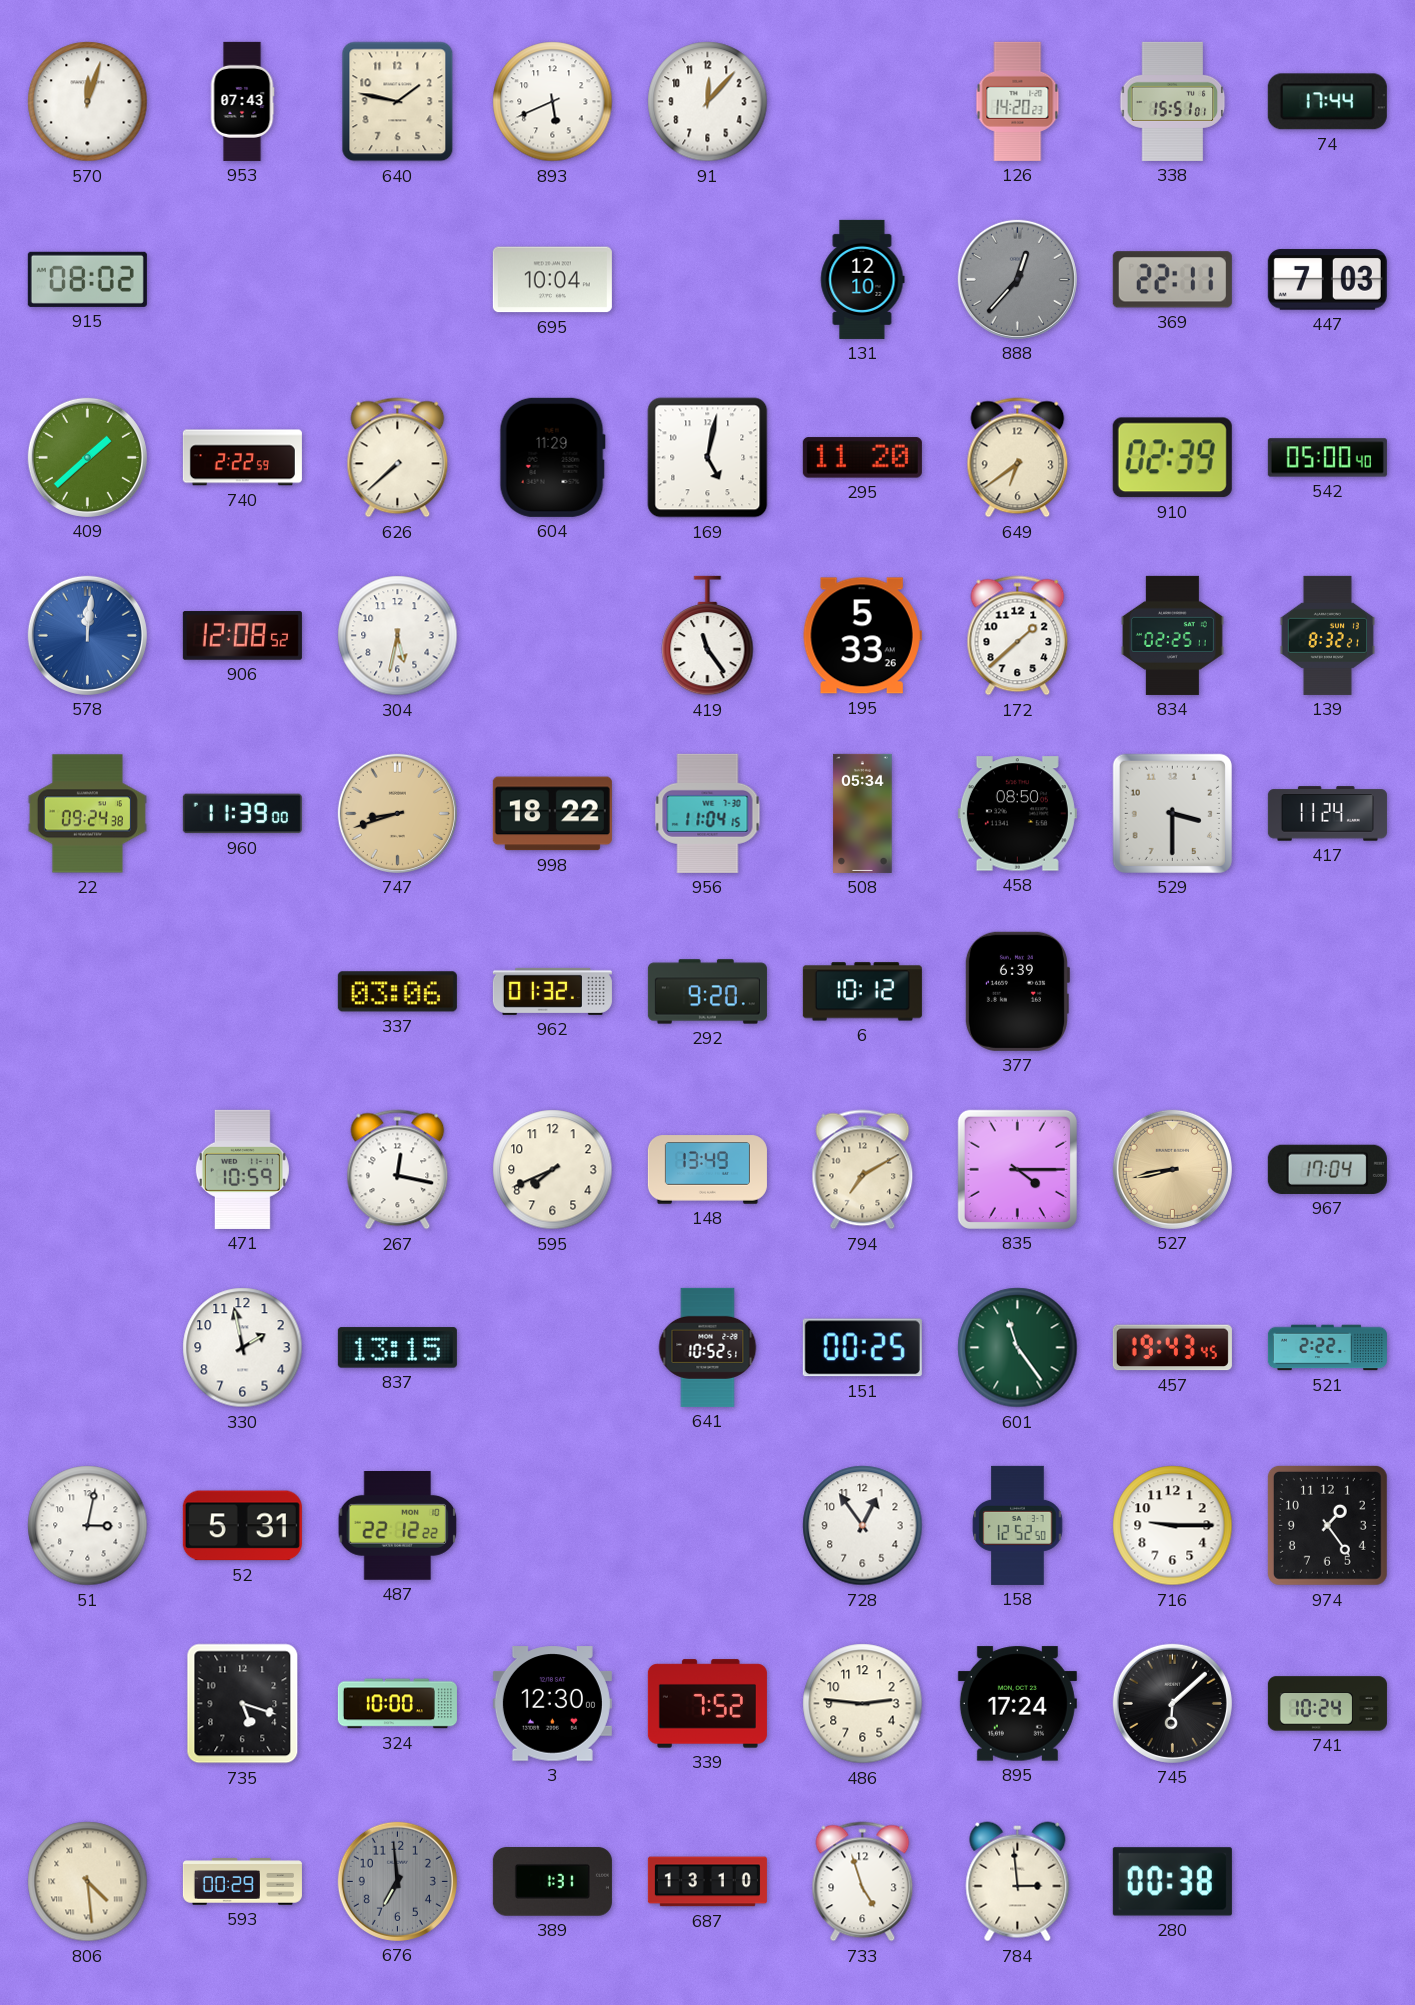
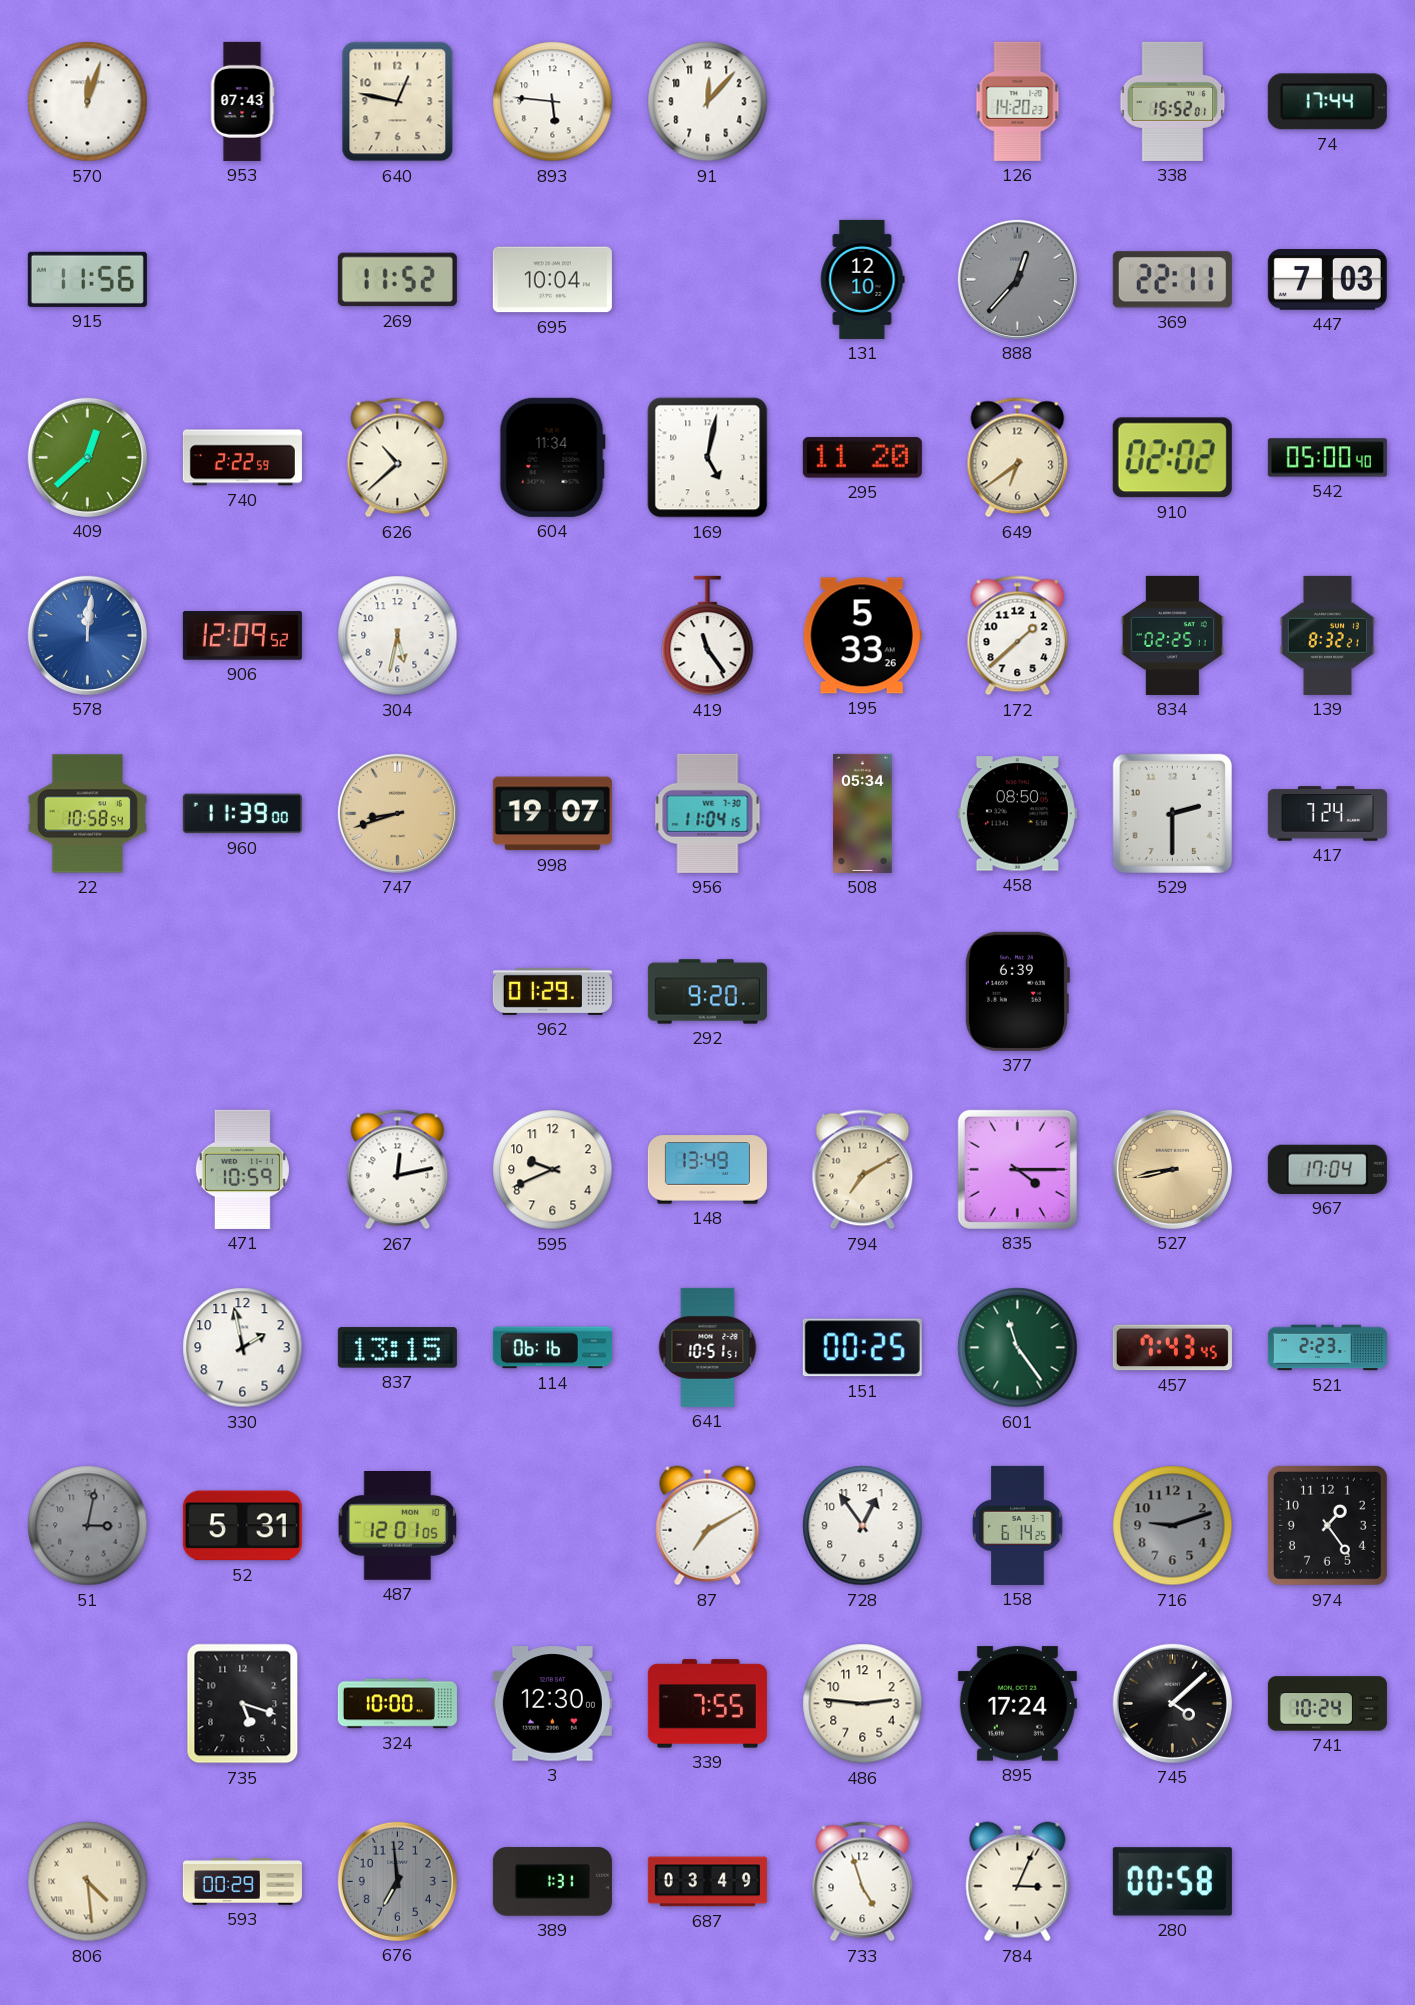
640: 1:47 -> 12:47 (398, 102)
893: 5:41 -> 5:46 (553, 102)
338: 15:51 -> 15:52 (1173, 101)
915: 08:02 -> 11:56 (87, 279)
269: none -> 11:52 (397, 280)
409: 1:38 -> 12:38 (87, 457)
626: 7:38 -> 10:38 (398, 458)
604: 11:29 -> 11:34 (552, 457)
910: 02:39 -> 02:02 (1172, 458)
906: 12:08 -> 12:09 (242, 636)
22: 09:24 -> 10:58 (87, 814)
998: 18:22 -> 19:07 (552, 814)
529: 3:30 -> 2:30 (1172, 813)
417: 11:24 -> 7:24 (1327, 814)
337: 03:06 -> none (397, 992)
962: 01:32 -> 01:29 (552, 991)
6: 10:12 -> none (862, 992)
267: 12:17 -> 12:13 (398, 1170)
595: 7:41 -> 9:41 (553, 1170)
114: none -> 06:16 (552, 1348)
641: 10:52 -> 10:51 (708, 1347)
457: 19:43 -> 7:43 (1172, 1348)
521: 2:22 -> 2:23 (1327, 1348)
51 dial: white -> grey (88, 1526)
487: 22:12 -> 12:01 (398, 1526)
87: none -> 7:10 (708, 1526)
158: 12:52 -> 6:14 (1018, 1525)
716: 9:15 -> 9:12 (1173, 1526)
716 dial: white -> grey (1173, 1526)
339: 7:52 -> 7:55 (707, 1704)
745: 6:08 -> 4:08 (1172, 1703)
687: 13:10 -> 03:49 (707, 1882)
784: 2:59 -> 3:04 (1018, 1882)
280: 00:38 -> 00:58 (1172, 1882)
